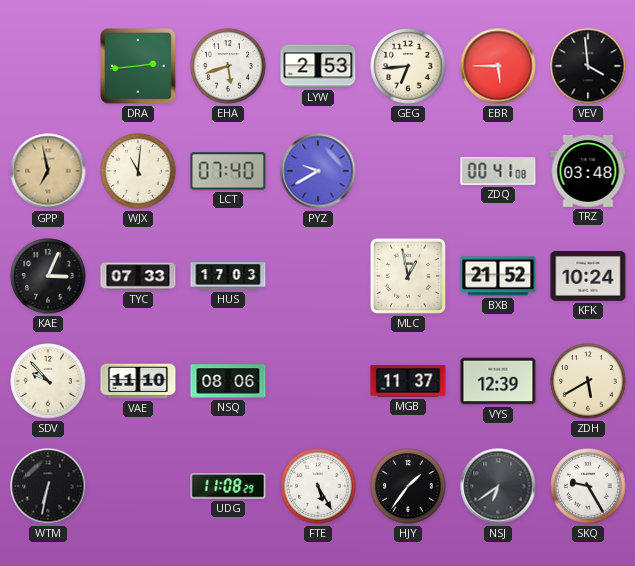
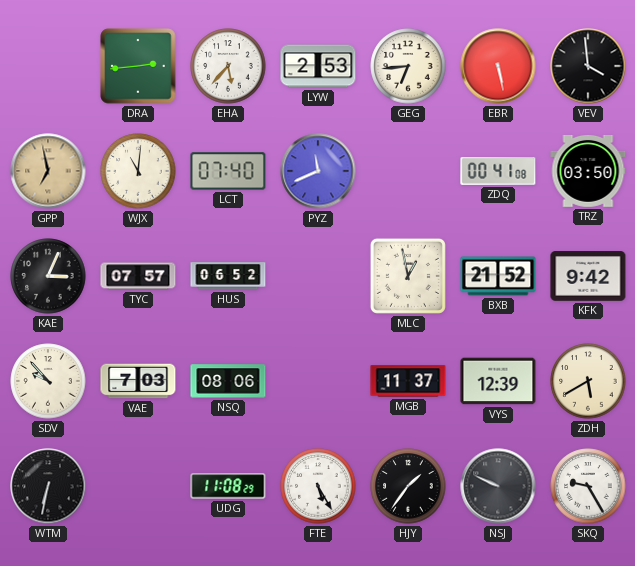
EHA: 5:42 -> 5:37 (228, 66)
EBR: 5:45 -> 5:28 (498, 66)
PYZ: 9:40 -> 11:41 (318, 171)
TRZ: 03:48 -> 03:50 (588, 171)
TYC: 07:33 -> 07:57 (138, 276)
HUS: 17:03 -> 06:52 (228, 276)
KFK: 10:24 -> 9:42 (588, 276)
VAE: 11:10 -> 7:03 (138, 381)
NSJ: 6:39 -> 9:49 (498, 486)
